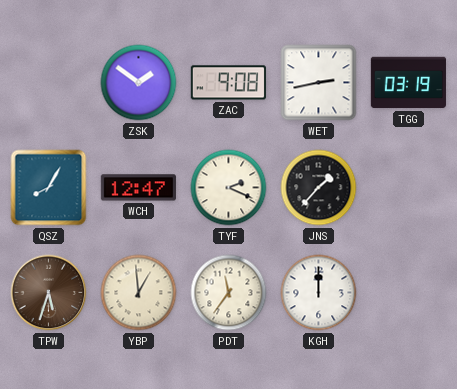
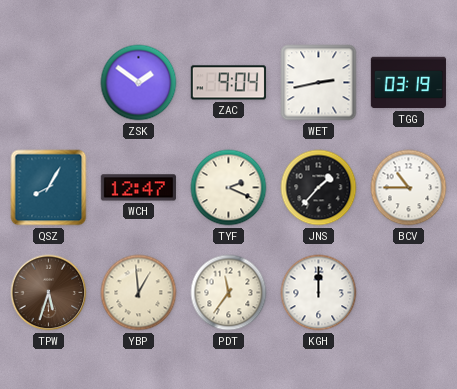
ZAC: 9:08 -> 9:04 (228, 83)
BCV: none -> 10:45 (409, 188)
